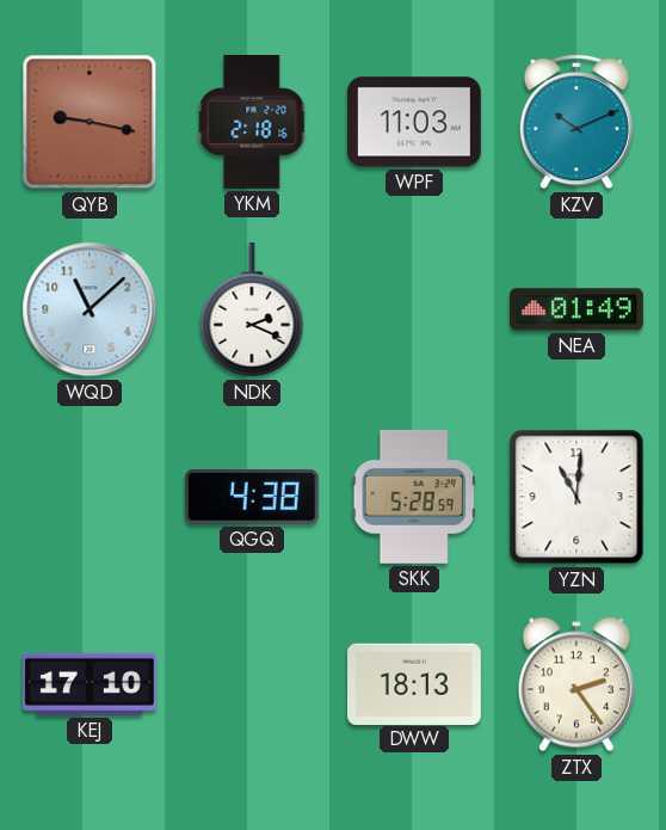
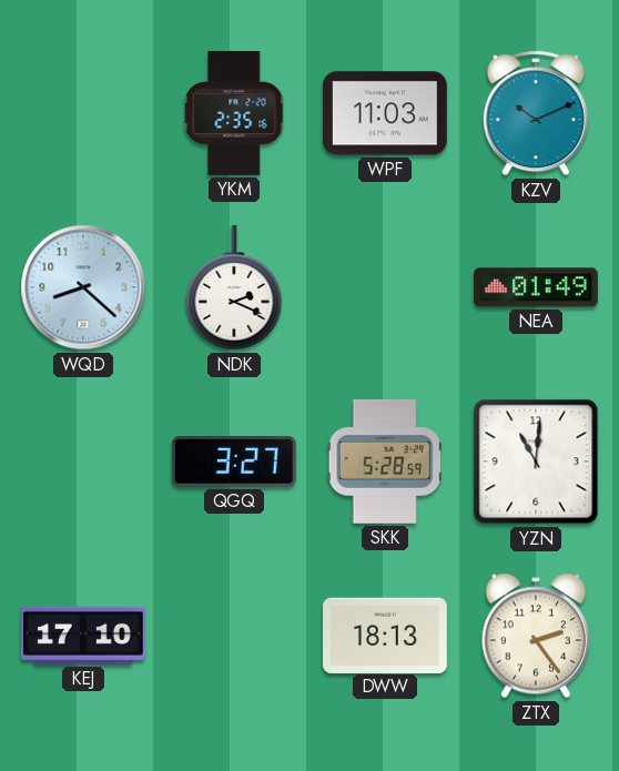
QYB: 9:17 -> none (90, 122)
YKM: 2:18 -> 2:35 (235, 114)
WQD: 11:08 -> 8:22 (83, 287)
QGQ: 4:38 -> 3:27 (234, 463)
